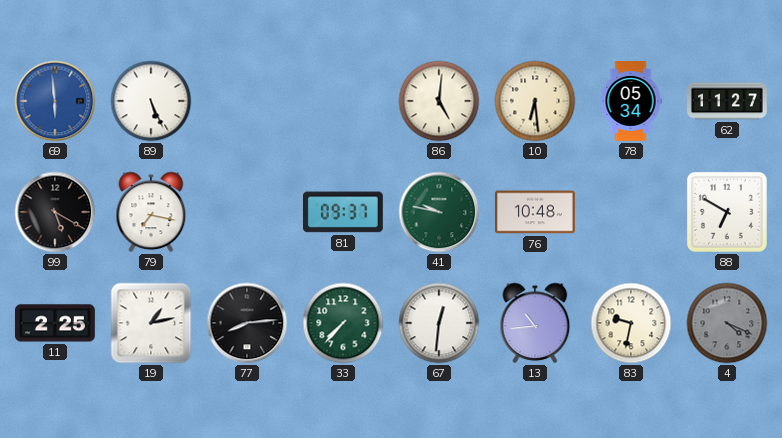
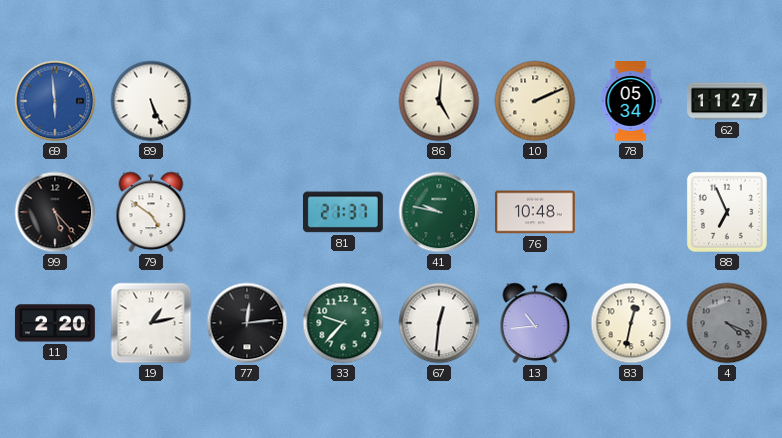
10: 6:29 -> 2:11 (535, 101)
99: 5:20 -> 5:23 (55, 212)
79: 7:17 -> 4:51 (151, 212)
81: 09:37 -> 21:37 (343, 212)
88: 6:50 -> 6:56 (727, 212)
11: 2:25 -> 2:20 (55, 323)
77: 8:14 -> 12:14 (247, 323)
33: 7:37 -> 9:37 (343, 323)
83: 9:32 -> 12:32 (631, 323)
